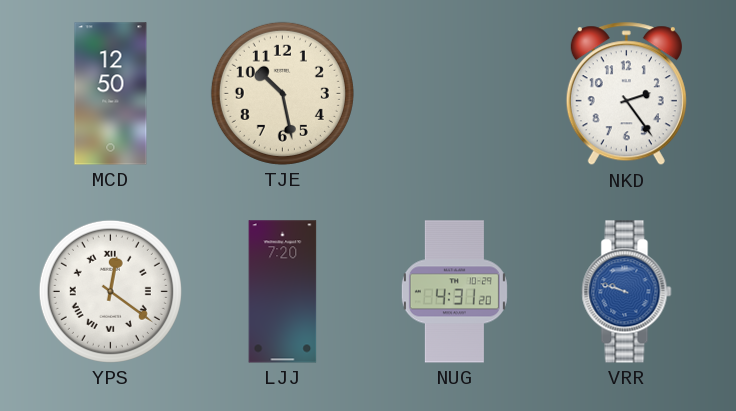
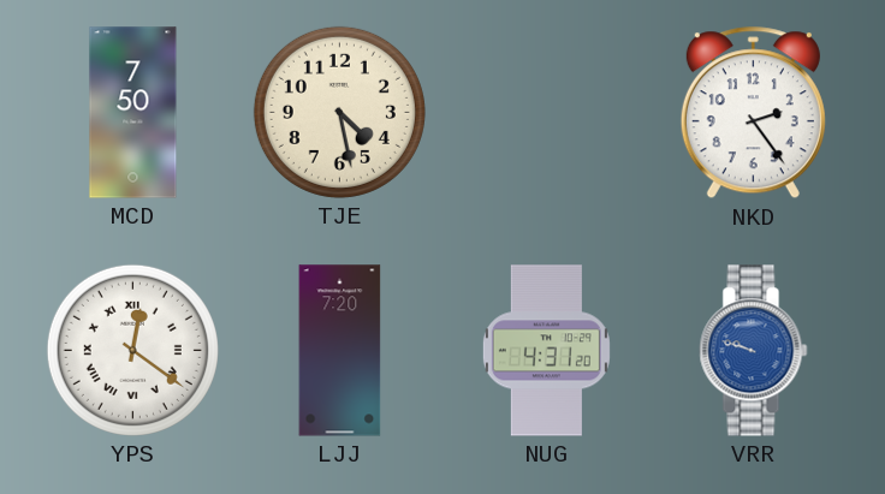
MCD: 12:50 -> 7:50 (133, 113)
TJE: 10:28 -> 4:28 (339, 112)
